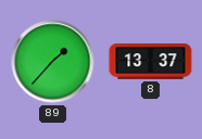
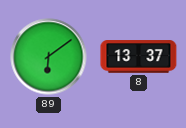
89: 1:37 -> 6:09 (49, 57)
